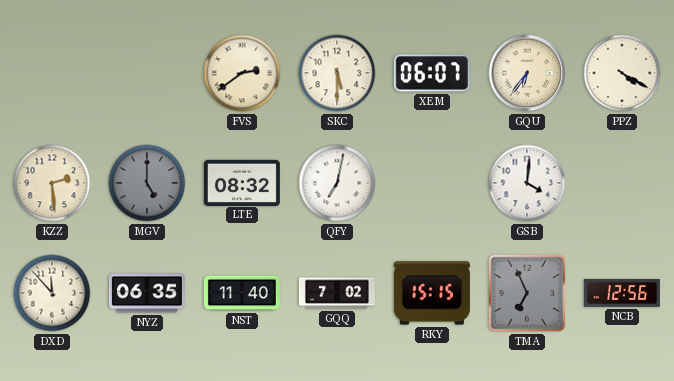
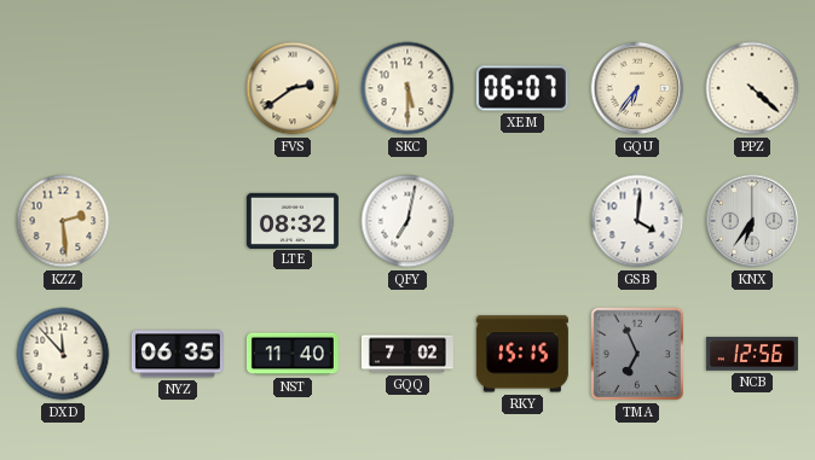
PPZ: 4:20 -> 4:22 (752, 88)
MGV: 5:00 -> none (147, 183)
KNX: none -> 6:36 (752, 221)
